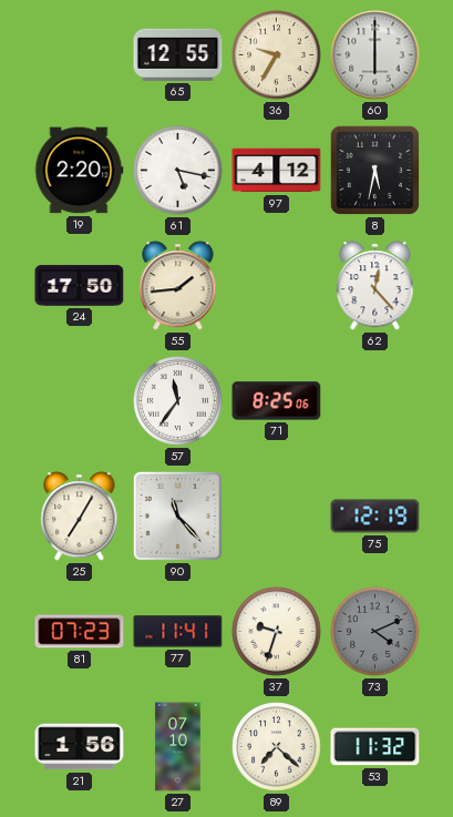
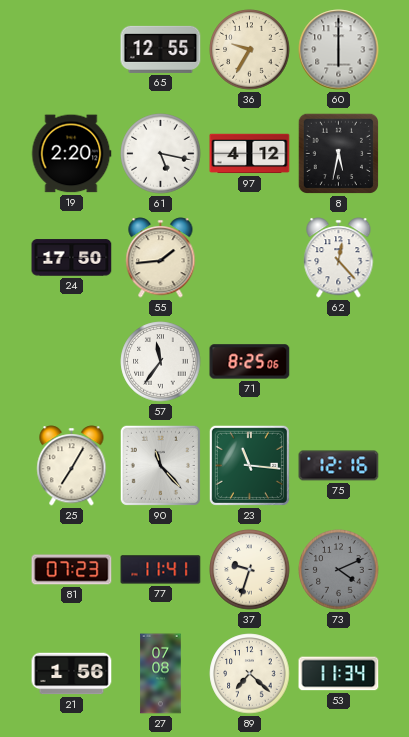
23: none -> 11:16 (249, 465)
75: 12:19 -> 12:16 (339, 466)
27: 07:10 -> 07:08 (161, 674)
53: 11:32 -> 11:34 (339, 674)
